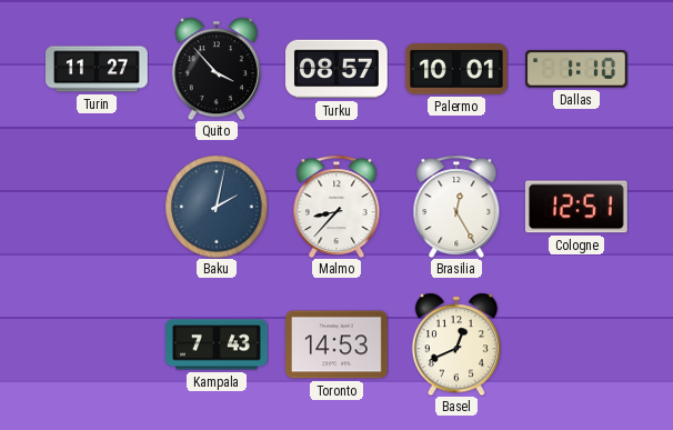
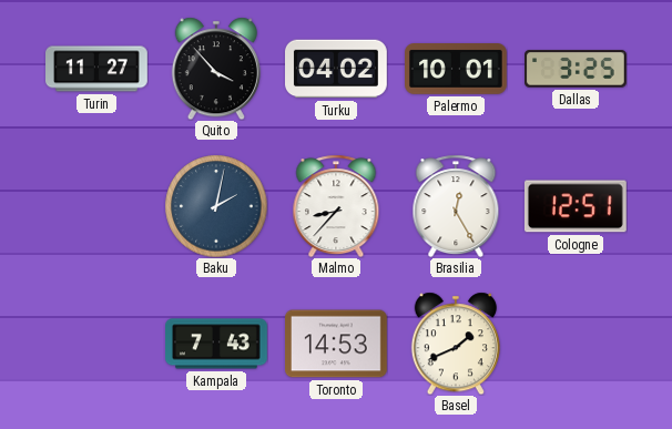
Turku: 08:57 -> 04:02 (337, 69)
Dallas: 1:10 -> 3:25 (577, 69)
Basel: 12:41 -> 1:41 (456, 344)
